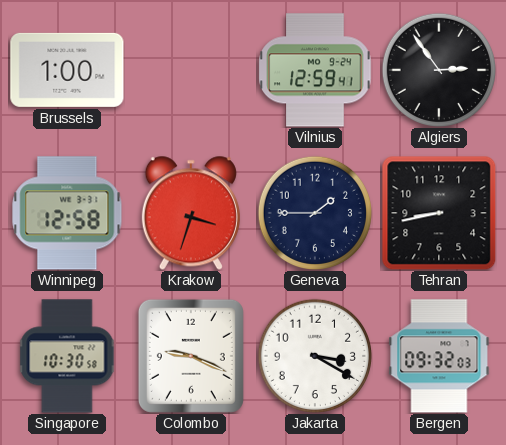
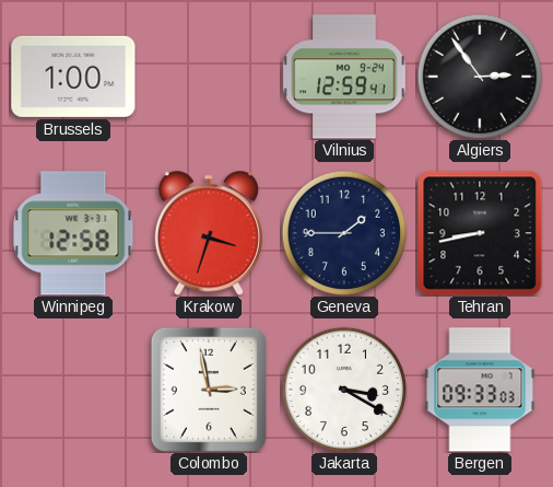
Singapore: 10:30 -> none (67, 356)
Colombo: 9:19 -> 2:58 (209, 390)
Bergen: 09:32 -> 09:33 (480, 390)
